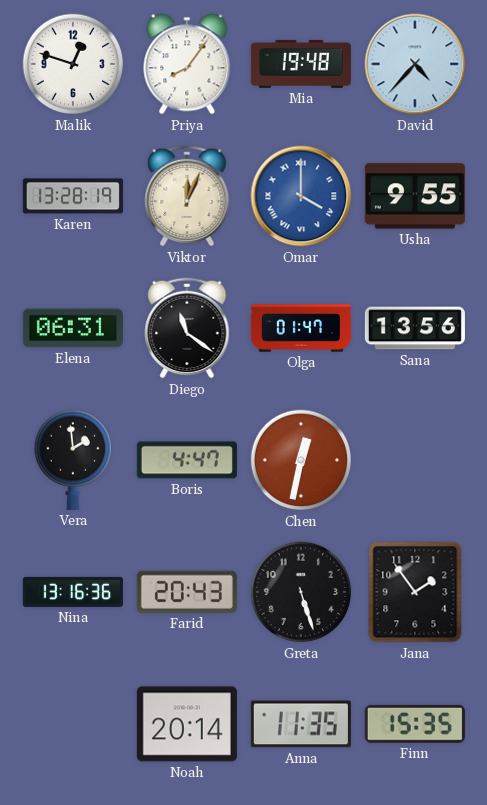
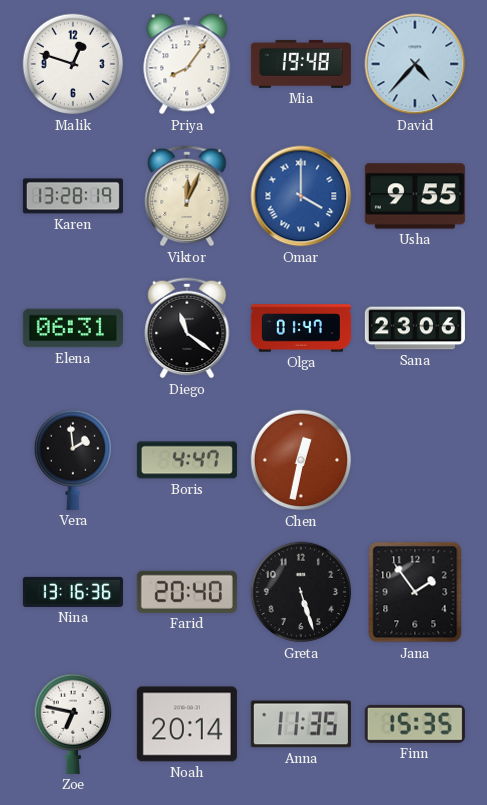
Sana: 13:56 -> 23:06 (415, 328)
Farid: 20:43 -> 20:40 (187, 592)
Zoe: none -> 6:47 (72, 724)
